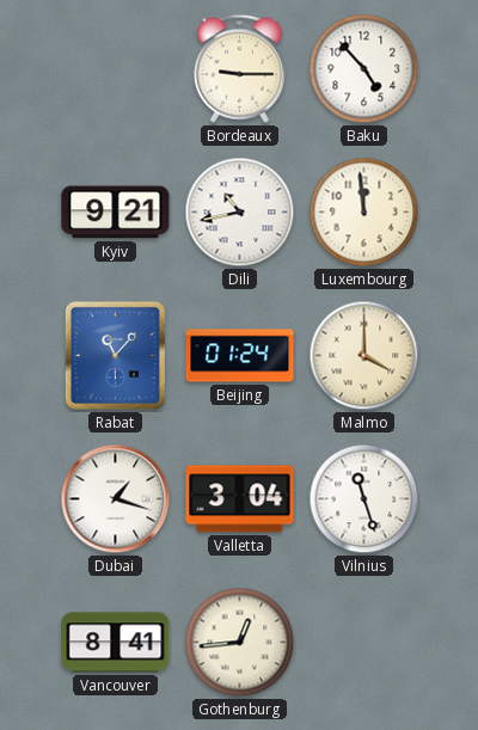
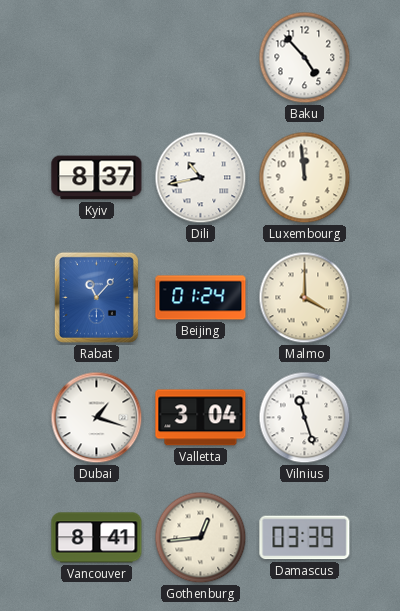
Bordeaux: 9:15 -> none (239, 68)
Kyiv: 9:21 -> 8:37 (97, 178)
Damascus: none -> 03:39 (305, 538)
